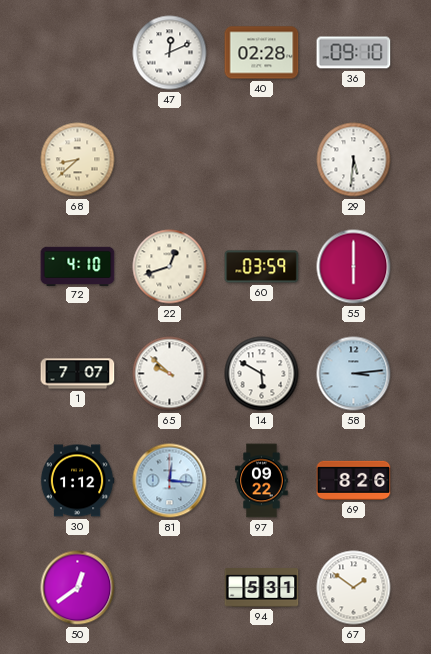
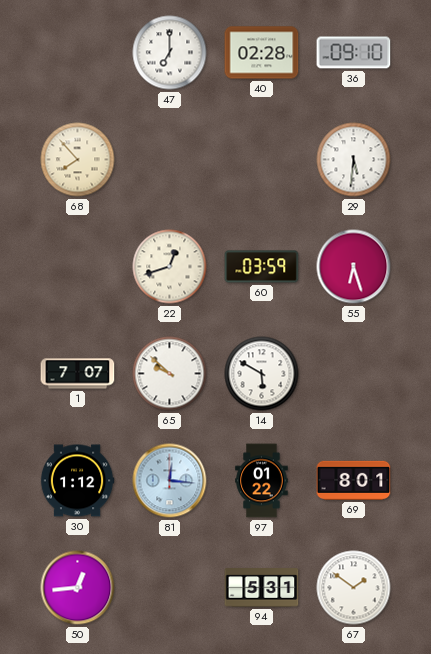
47: 12:11 -> 7:00 (170, 53)
68: 8:38 -> 7:53 (78, 160)
72: 4:10 -> none (78, 266)
55: 6:00 -> 6:27 (354, 267)
58: 3:14 -> none (354, 374)
97: 09:22 -> 01:22 (262, 481)
69: 8:26 -> 8:01 (354, 480)
50: 12:39 -> 12:44 (78, 588)
